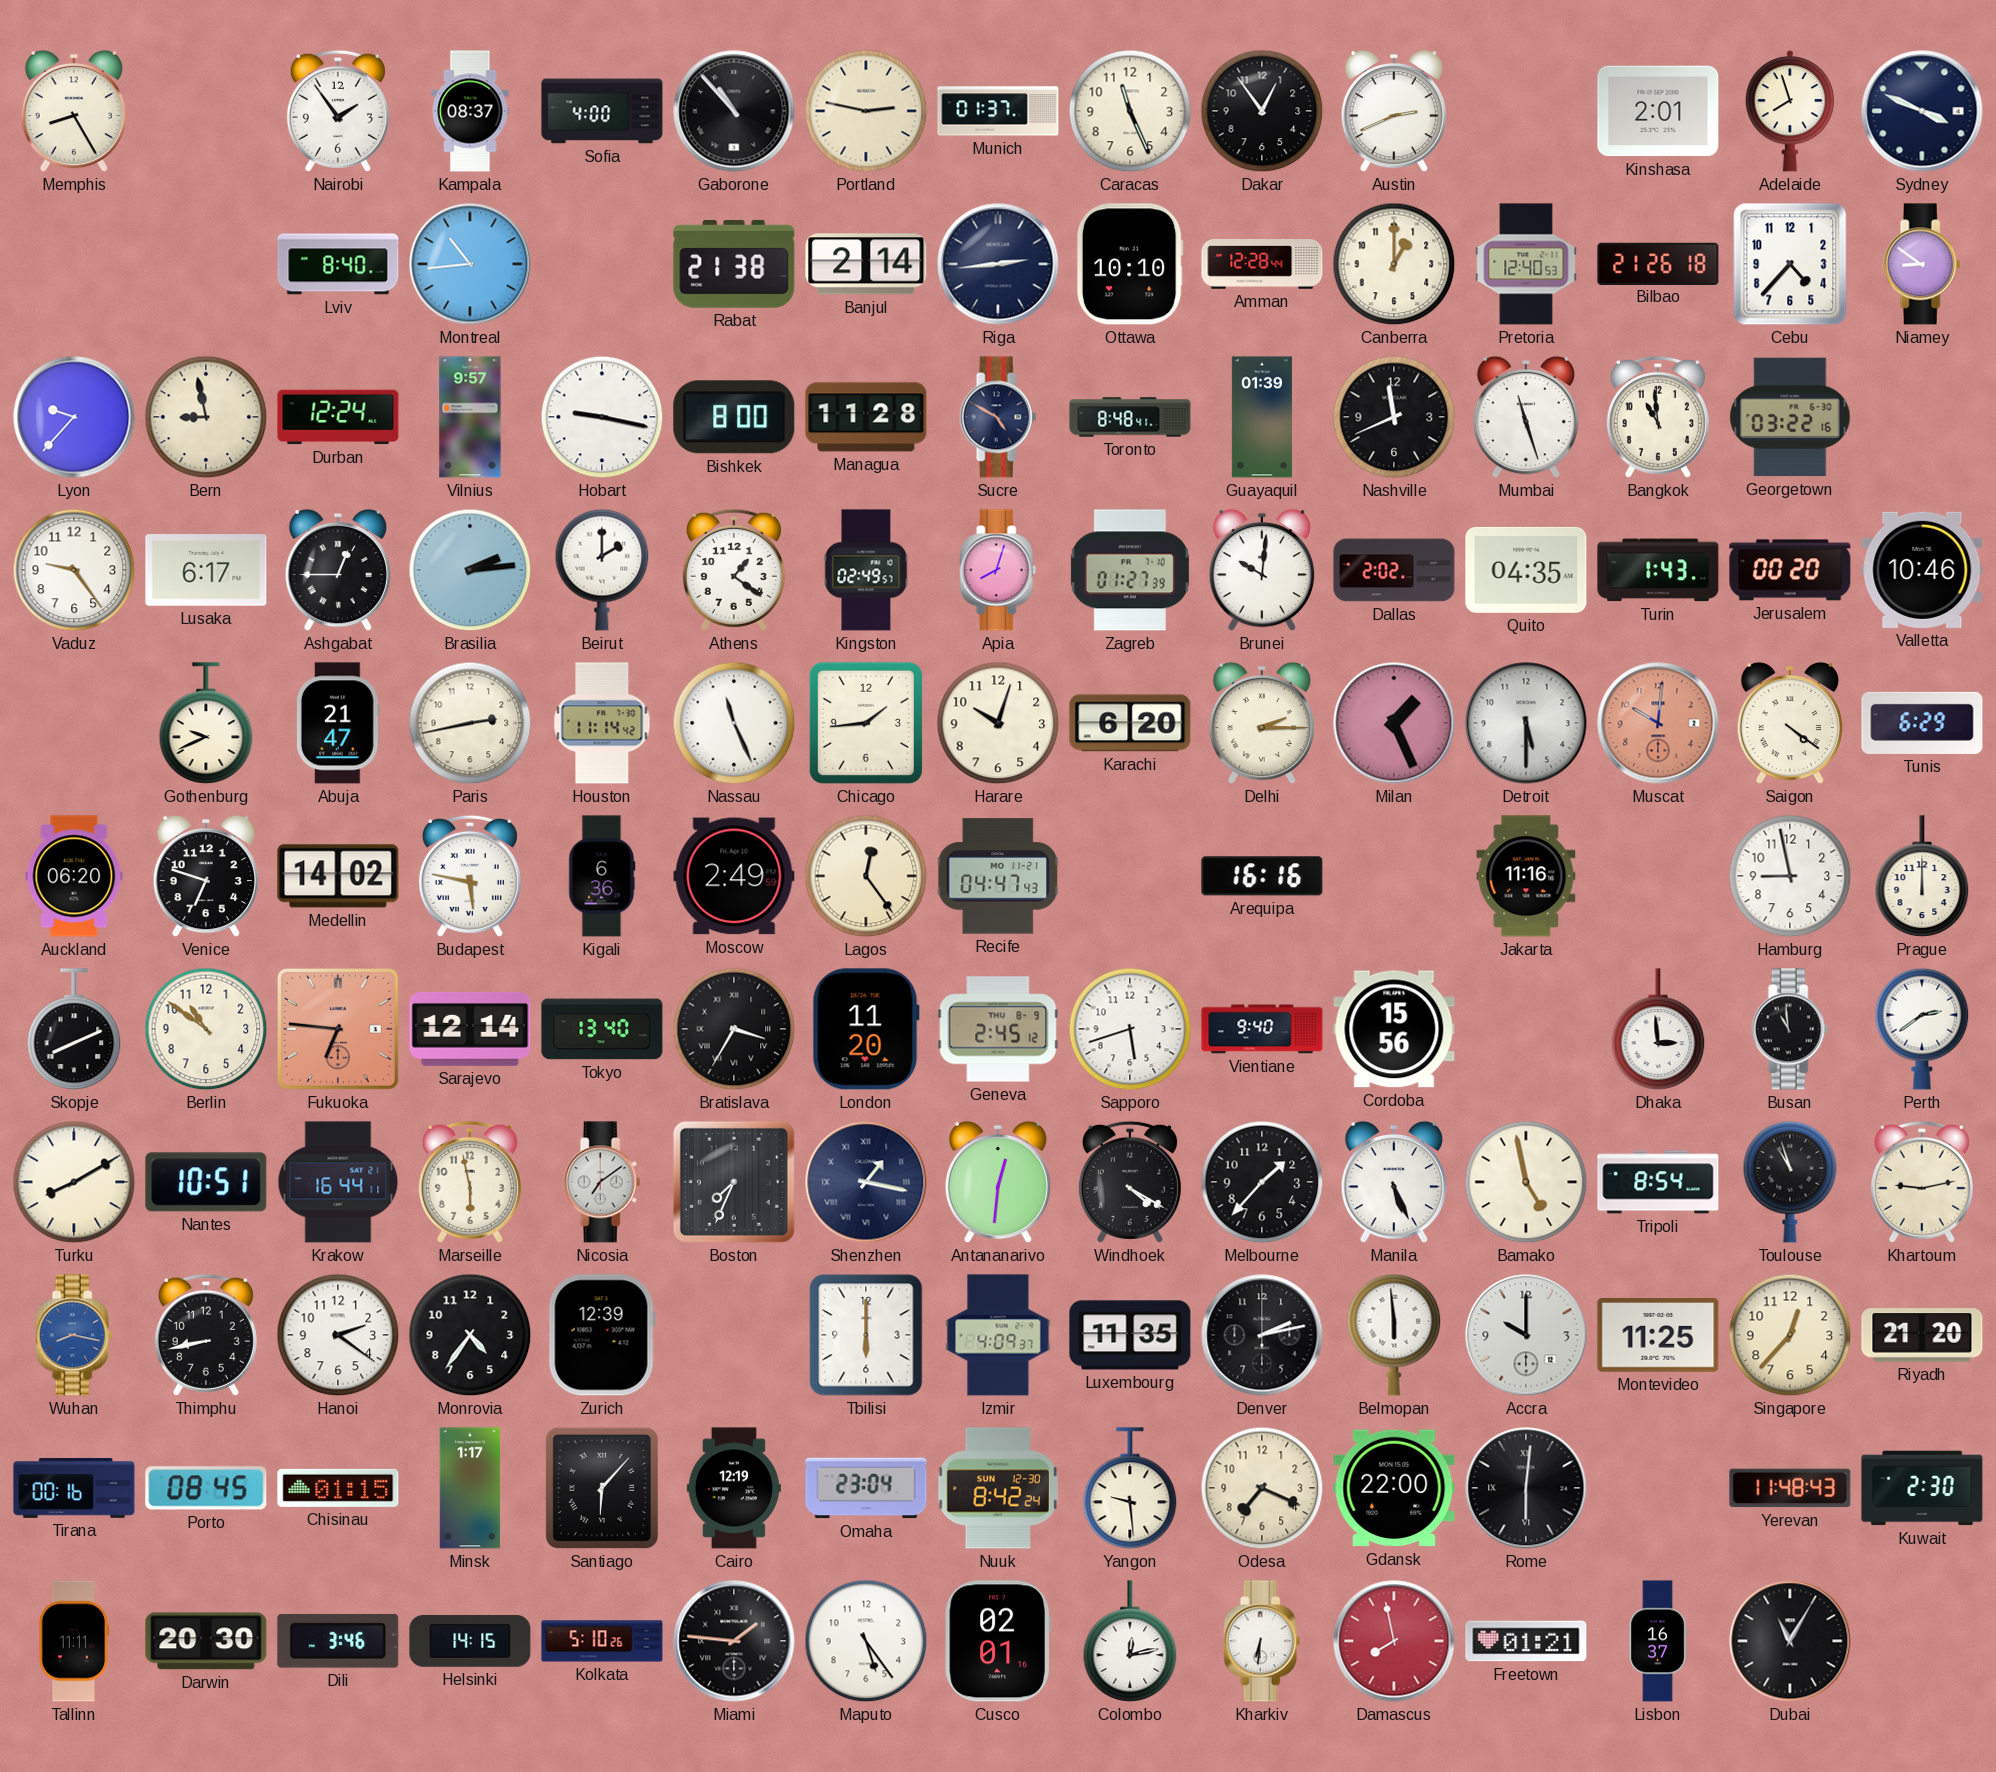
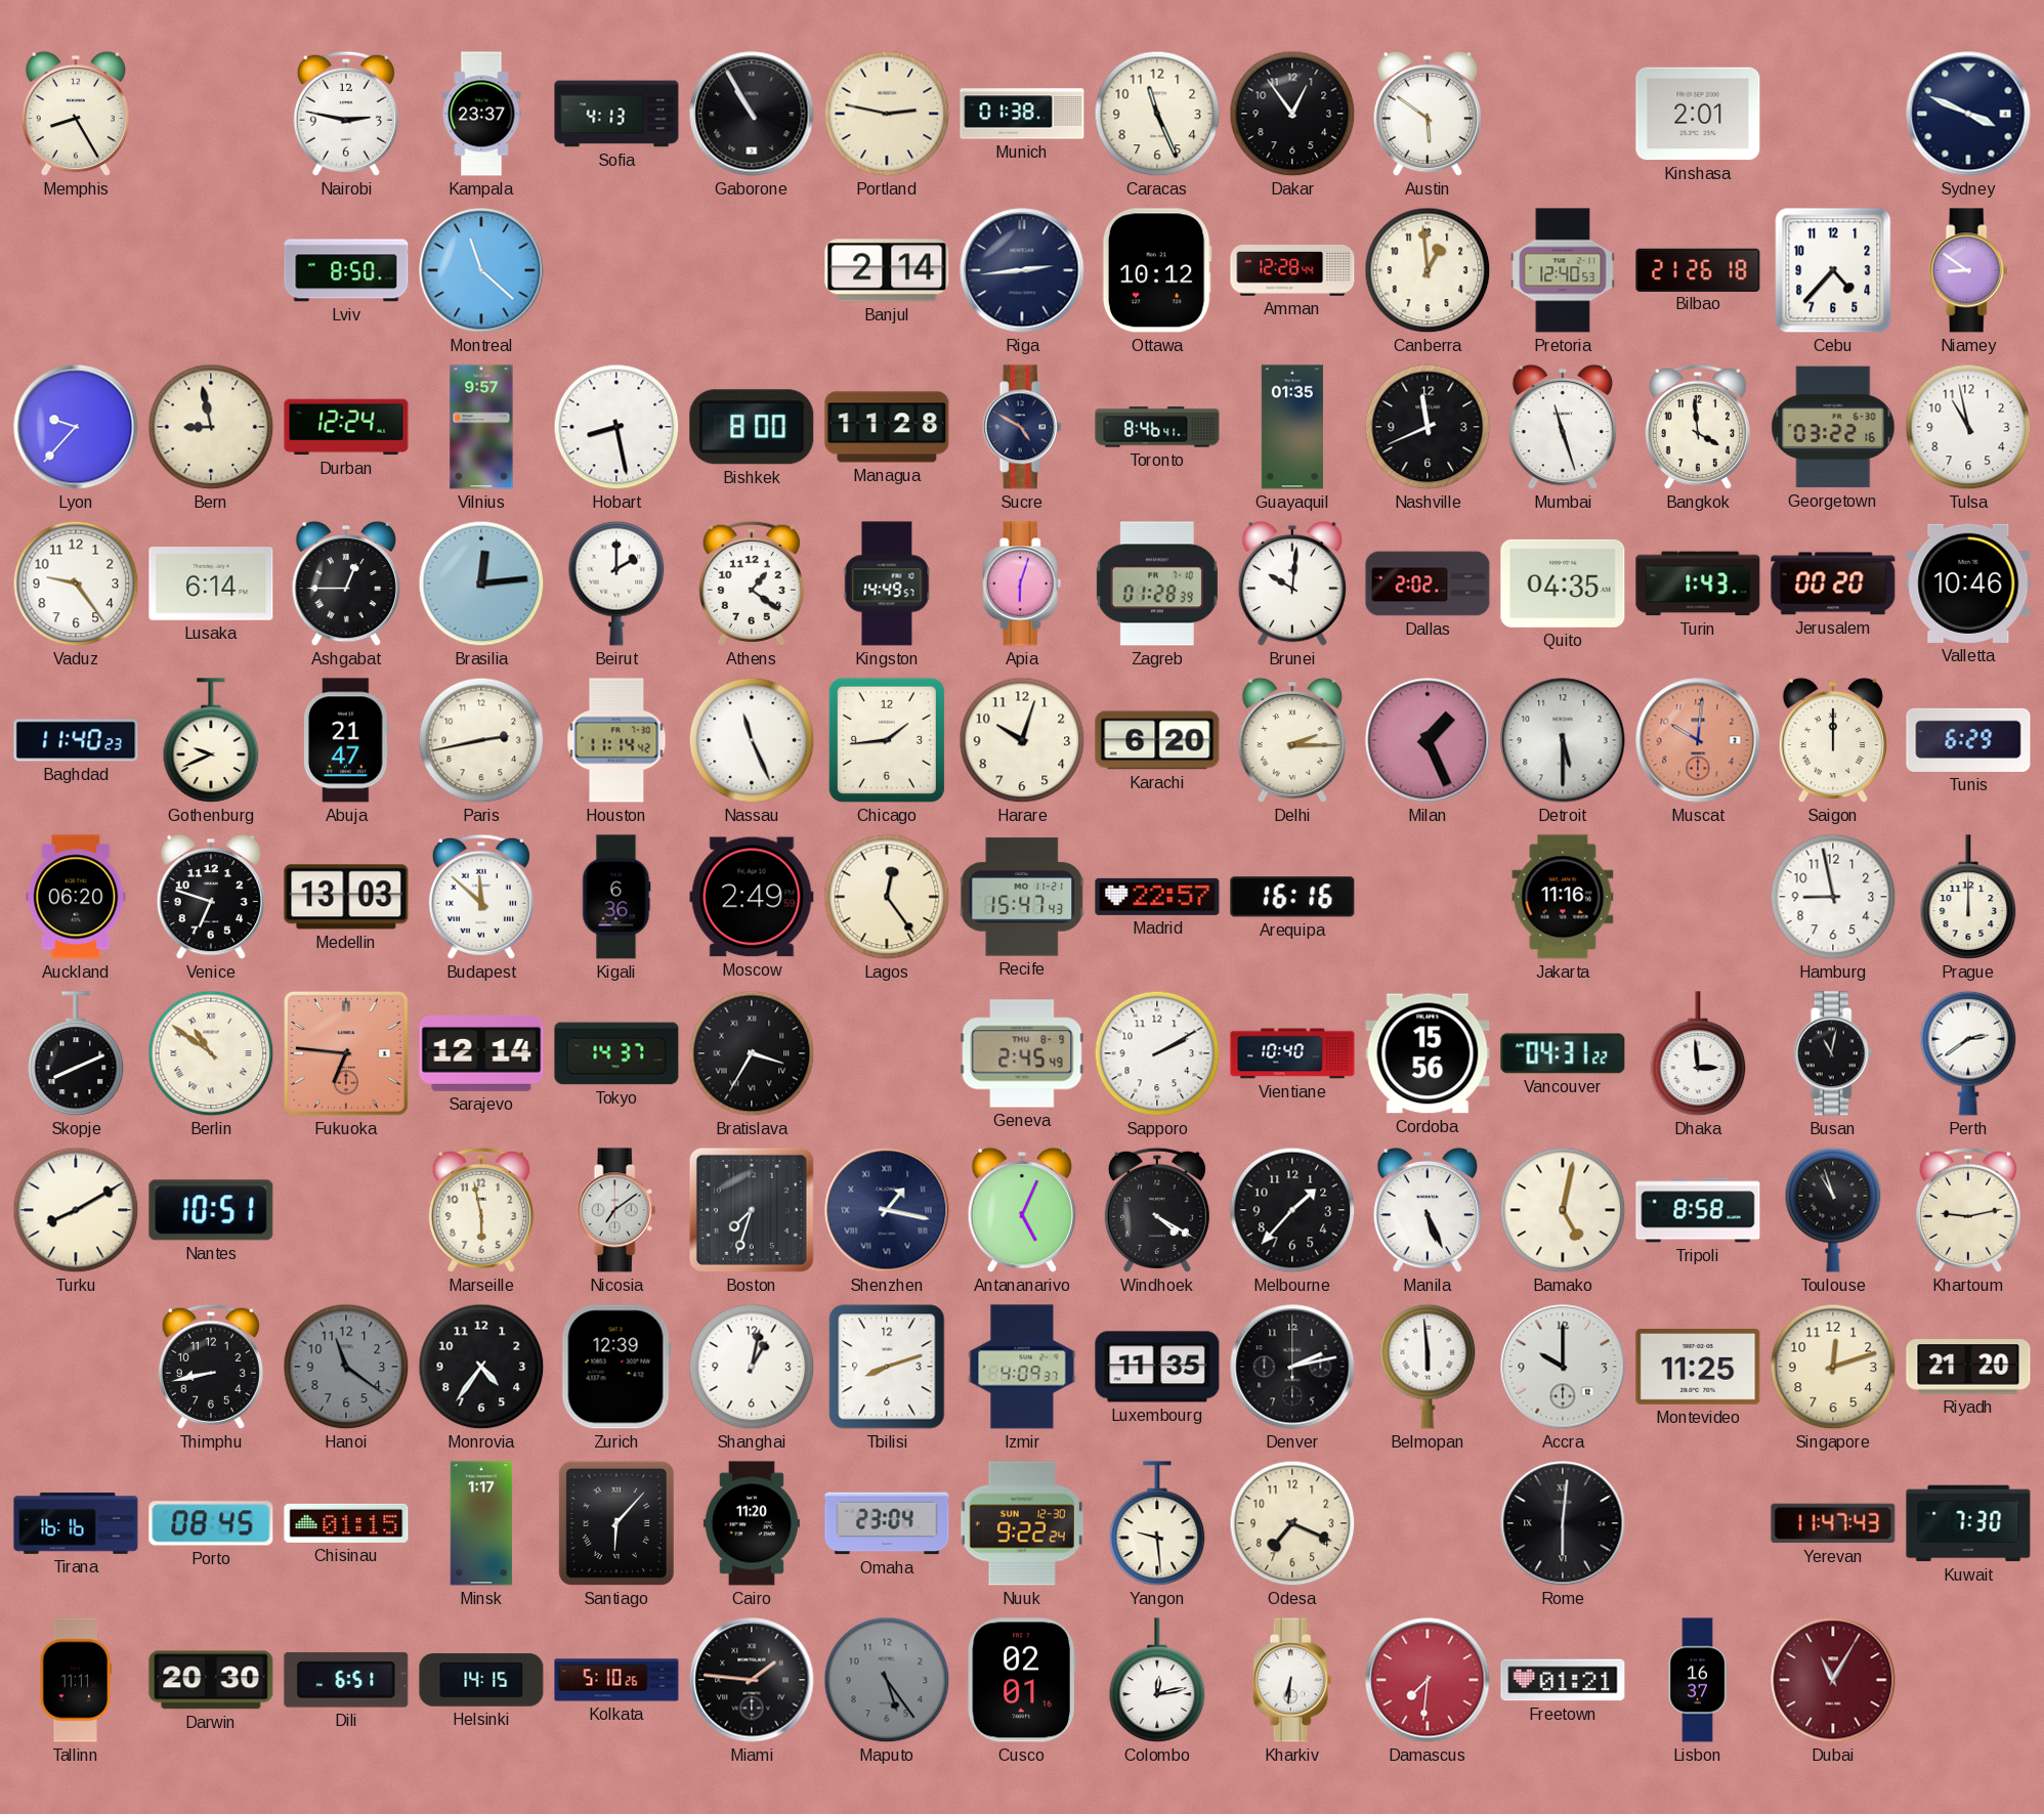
Nairobi: 1:54 -> 2:47 (346, 114)
Kampala: 08:37 -> 23:37 (481, 114)
Sofia: 4:00 -> 4:13 (616, 114)
Gaborone: 10:53 -> 10:55 (752, 114)
Munich: 01:37 -> 01:38 (1022, 114)
Austin: 2:41 -> 5:51 (1426, 114)
Adelaide: 7:57 -> none (1790, 111)
Lviv: 8:40 -> 8:50 (346, 270)
Montreal: 10:44 -> 11:22 (481, 270)
Rabat: 21:38 -> none (734, 264)
Ottawa: 10:10 -> 10:12 (1157, 270)
Canberra: 1:00 -> 12:59 (1428, 270)
Hobart: 9:17 -> 8:28 (616, 427)
Toronto: 8:48 -> 8:46 (1157, 427)
Guayaquil: 01:39 -> 01:35 (1292, 427)
Bangkok: 10:59 -> 3:59 (1698, 427)
Tulsa: none -> 10:58 (1968, 427)
Lusaka: 6:17 -> 6:14 (211, 585)
Brasilia: 2:14 -> 12:14 (481, 584)
Kingston: 02:49 -> 14:49 (887, 584)
Apia: 8:03 -> 6:03 (1022, 584)
Zagreb: 01:27 -> 01:28 (1157, 584)
Baghdad: none -> 11:40 (76, 740)
Saigon: 4:21 -> 12:00 (1832, 740)
Medellin: 14:02 -> 13:03 (346, 897)
Budapest: 5:47 -> 11:52 (481, 897)
Recife: 04:47 -> 15:47 (1023, 897)
Madrid: none -> 22:57 (1157, 897)
Berlin numerals: Arabic -> Roman (211, 1053)
Tokyo: 13:40 -> 14:37 (616, 1053)
London: 11:20 -> none (866, 1029)
Geneva: 2:45:12 -> 2:45:49 (1022, 1053)
Sapporo: 5:42 -> 2:10 (1157, 1053)
Vientiane: 9:40 -> 10:40 (1292, 1053)
Vancouver: none -> 04:31 (1563, 1053)
Busan: 10:59 -> 11:02 (1833, 1053)
Krakow: 16:44 -> none (338, 1182)
Boston: 7:34 -> 7:33 (752, 1210)
Antananarivo: 12:31 -> 5:04 (1021, 1210)
Bamako: 4:58 -> 5:02 (1563, 1210)
Tripoli: 8:54 -> 8:58 (1698, 1210)
Wuhan: 8:17 -> none (74, 1335)
Hanoi: 2:21 -> 11:21 (346, 1367)
Hanoi dial: white -> grey (346, 1367)
Shanghai: none -> 1:02 (752, 1367)
Tbilisi: 6:00 -> 8:12 (887, 1367)
Singapore: 12:37 -> 12:12 (1833, 1367)
Tirana: 00:16 -> 16:16 (76, 1524)
Cairo: 12:19 -> 11:20 (752, 1523)
Nuuk: 8:42 -> 9:22 (1022, 1523)
Gdansk: 22:00 -> none (1394, 1488)
Yerevan: 11:48 -> 11:47 (1833, 1523)
Kuwait: 2:30 -> 7:30 (1968, 1523)
Dili: 3:46 -> 6:51 (346, 1680)
Maputo dial: white -> grey (887, 1680)
Damascus: 7:58 -> 7:31 (1428, 1680)
Dubai dial: black -> burgundy (1833, 1680)
